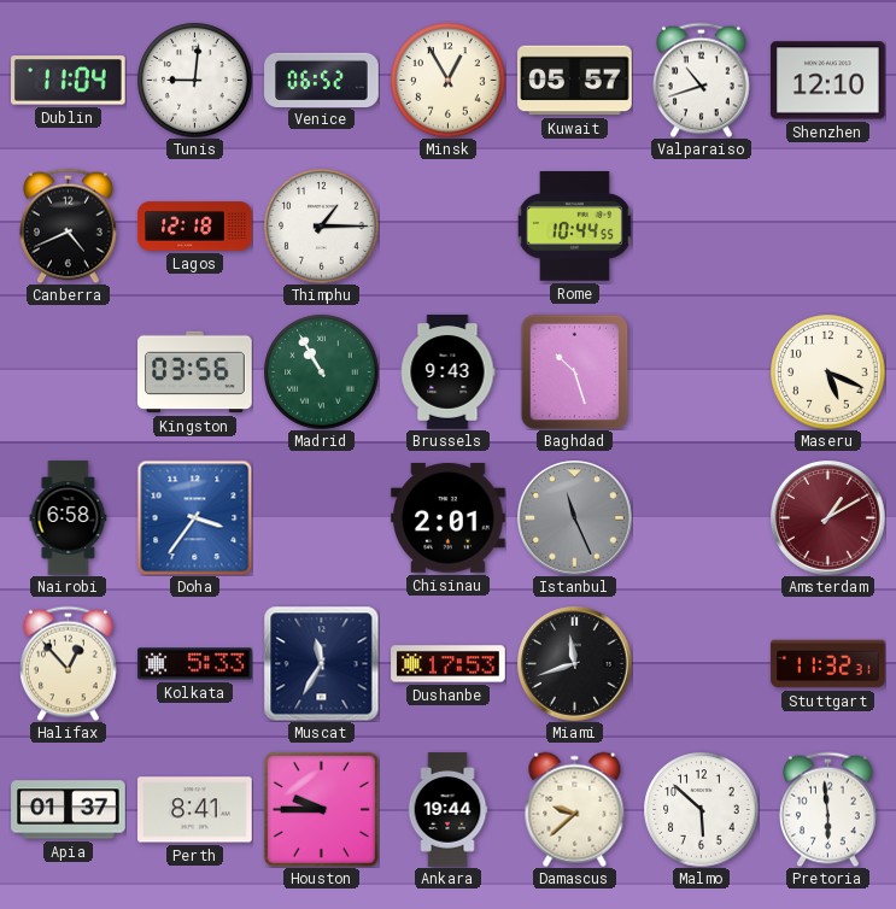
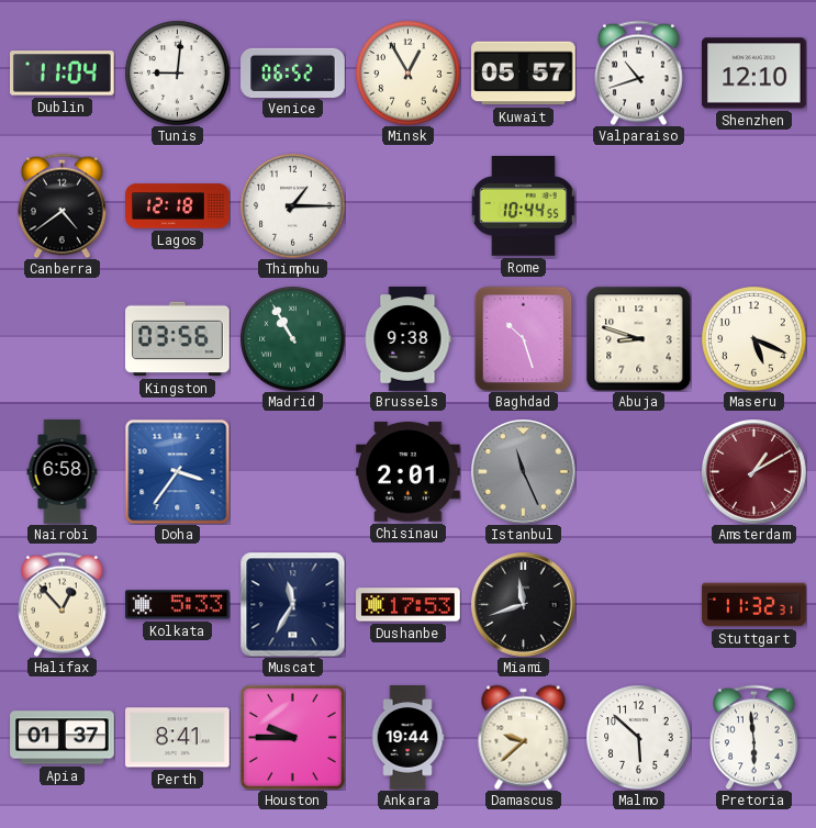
Canberra: 4:41 -> 4:39 (63, 205)
Brussels: 9:43 -> 9:38 (407, 339)
Abuja: none -> 8:48 (638, 338)
